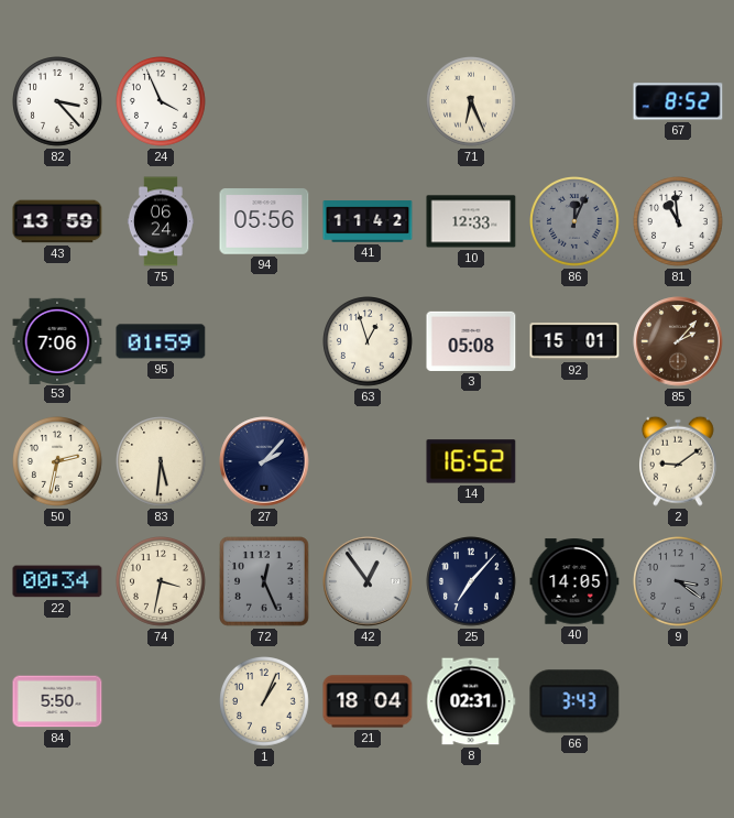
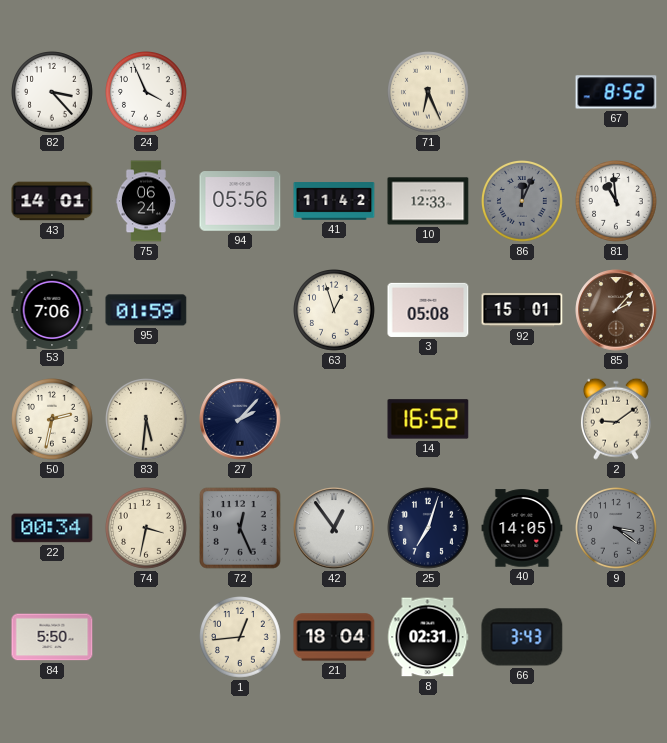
43: 13:59 -> 14:01 (52, 201)
25: 7:07 -> 7:03 (429, 529)
1: 1:04 -> 12:44 (241, 638)
